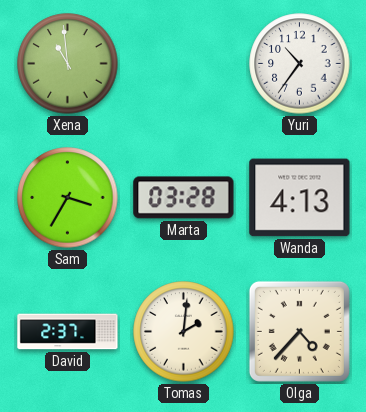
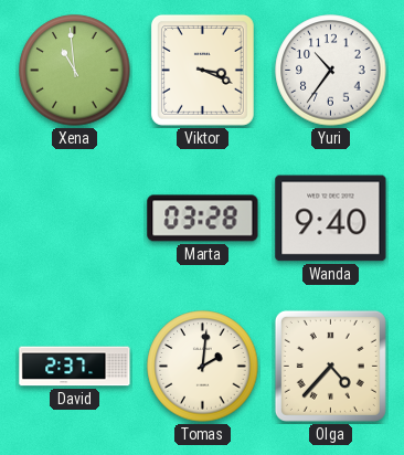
Viktor: none -> 3:19 (202, 70)
Sam: 3:35 -> none (68, 198)
Wanda: 4:13 -> 9:40 (331, 219)
